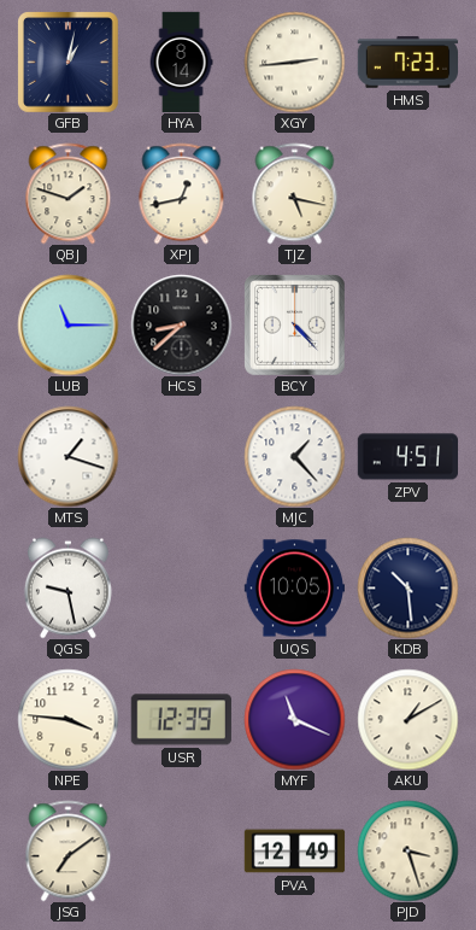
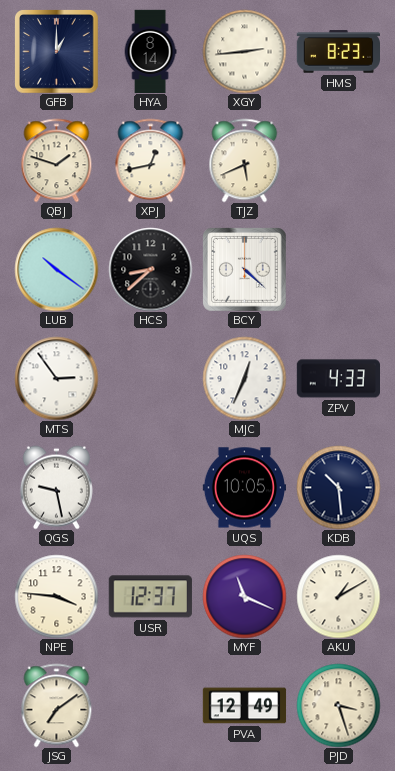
GFB: 1:02 -> 1:00 (57, 52)
HMS: 7:23 -> 8:23 (338, 52)
TJZ: 5:17 -> 5:41 (245, 160)
LUB: 11:15 -> 10:21 (56, 269)
BCY: 4:23 -> 4:22 (245, 270)
MTS: 1:18 -> 2:54 (56, 378)
MJC: 1:23 -> 12:34 (244, 378)
ZPV: 4:51 -> 4:33 (338, 379)
USR: 12:39 -> 12:37 (150, 597)
